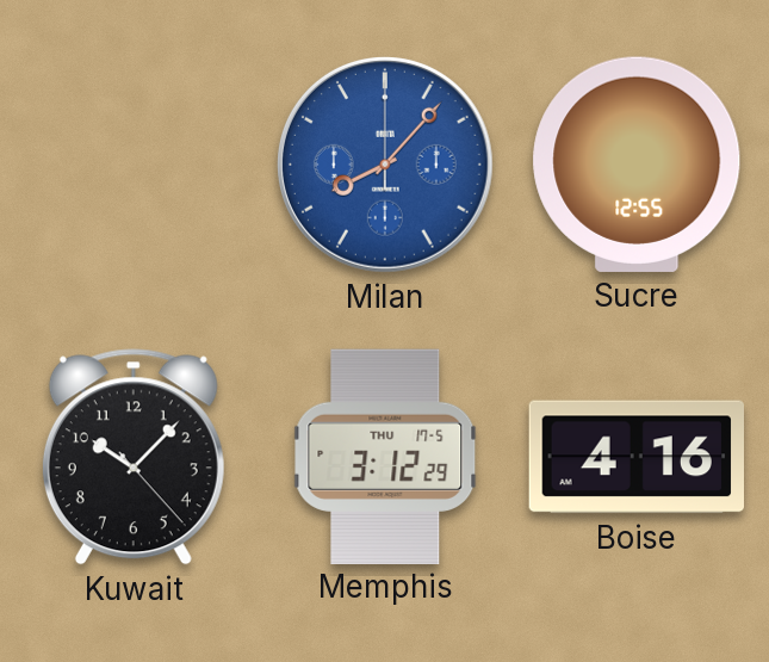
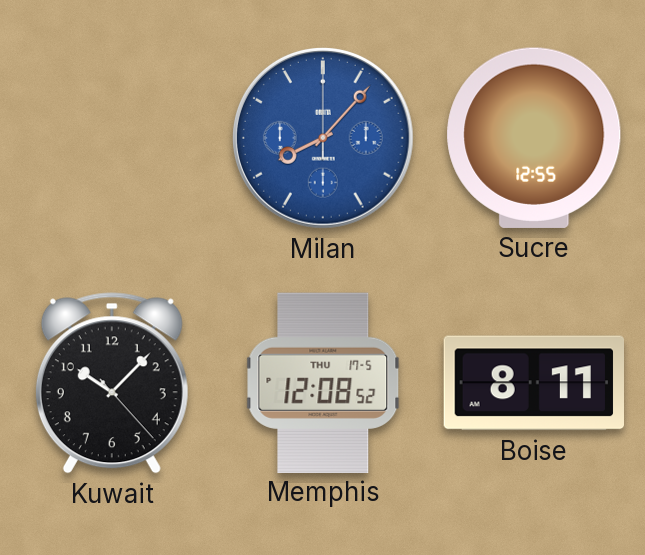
Memphis: 3:12 -> 12:08 (323, 382)
Boise: 4:16 -> 8:11 (533, 383)
